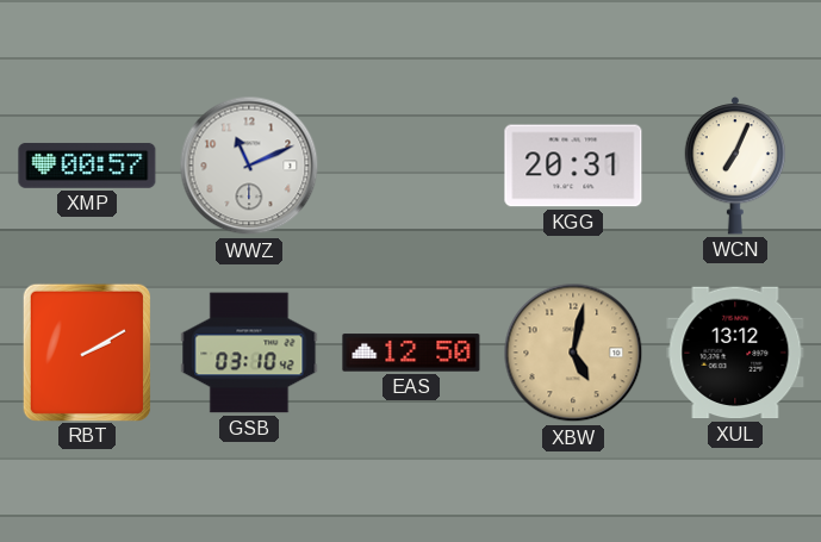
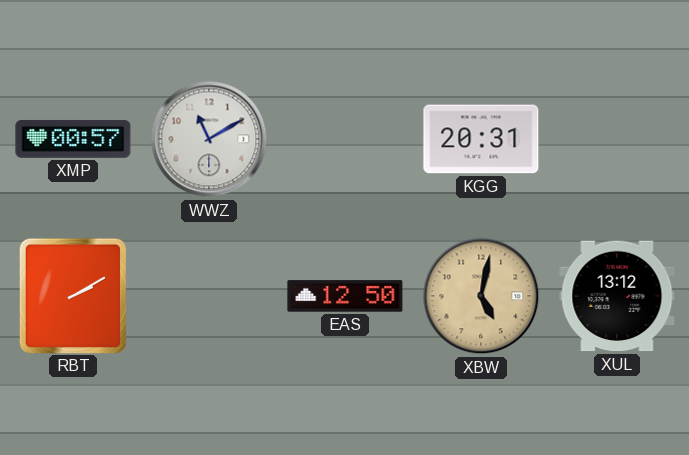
WWZ: 11:11 -> 11:10 (209, 139)
WCN: 7:04 -> none (735, 166)
GSB: 03:10 -> none (249, 353)
